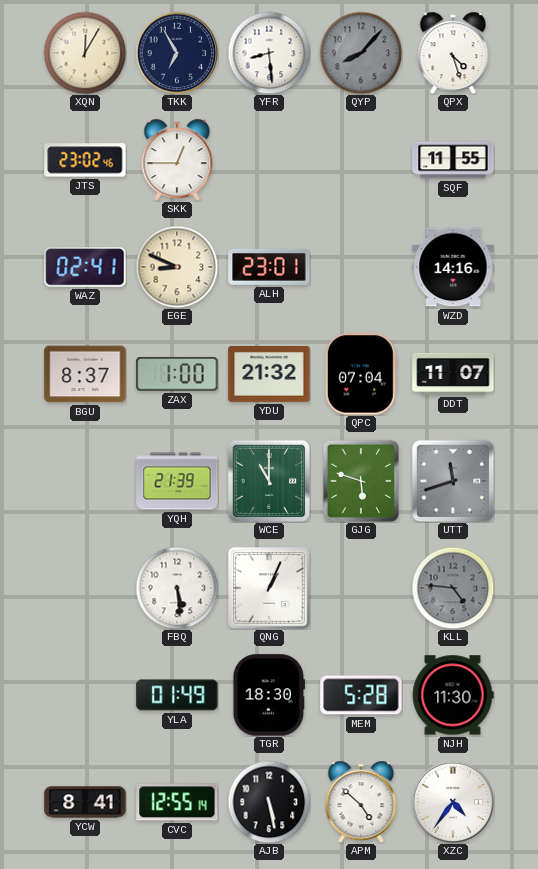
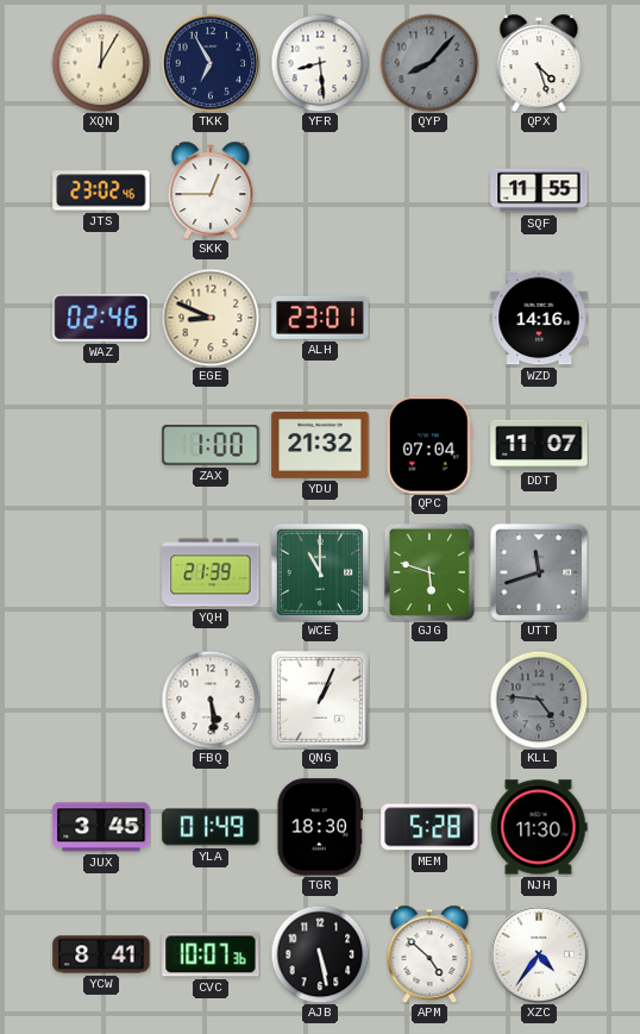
WAZ: 02:41 -> 02:46 (101, 318)
BGU: 8:37 -> none (85, 374)
JUX: none -> 3:45 (101, 827)
CVC: 12:55 -> 10:07 (211, 954)
